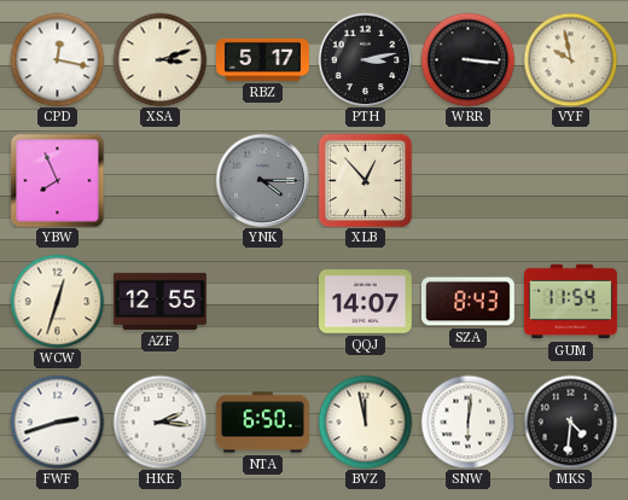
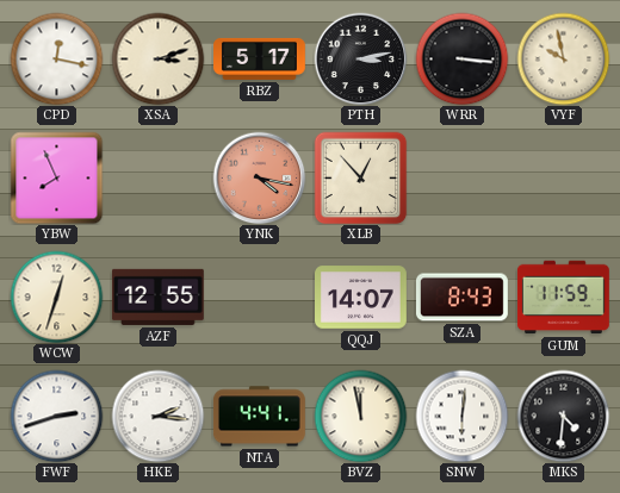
YNK: 4:15 -> 4:17 (259, 177)
YNK dial: grey -> salmon (259, 177)
GUM: 11:54 -> 11:59 (563, 298)
NTA: 6:50 -> 4:41 (259, 417)
